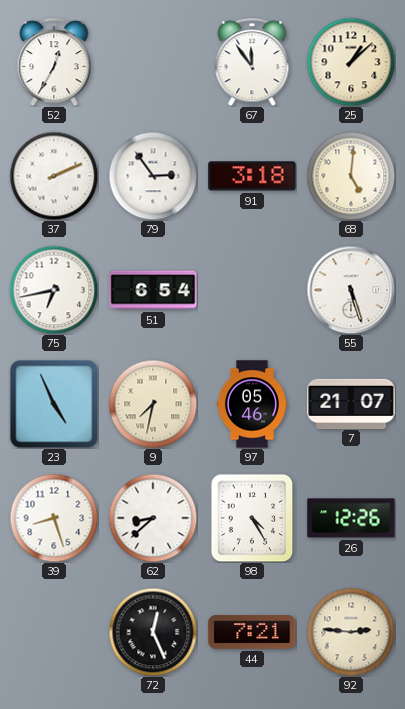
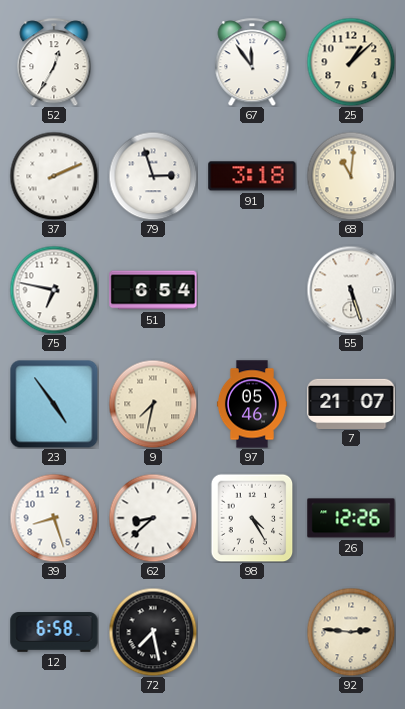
79: 2:54 -> 2:57 (153, 176)
68: 5:01 -> 11:01 (351, 176)
75: 6:43 -> 6:47 (54, 290)
23: 4:56 -> 4:54 (54, 404)
12: none -> 6:58 (54, 632)
72: 12:26 -> 7:28 (153, 632)
44: 7:21 -> none (252, 632)
